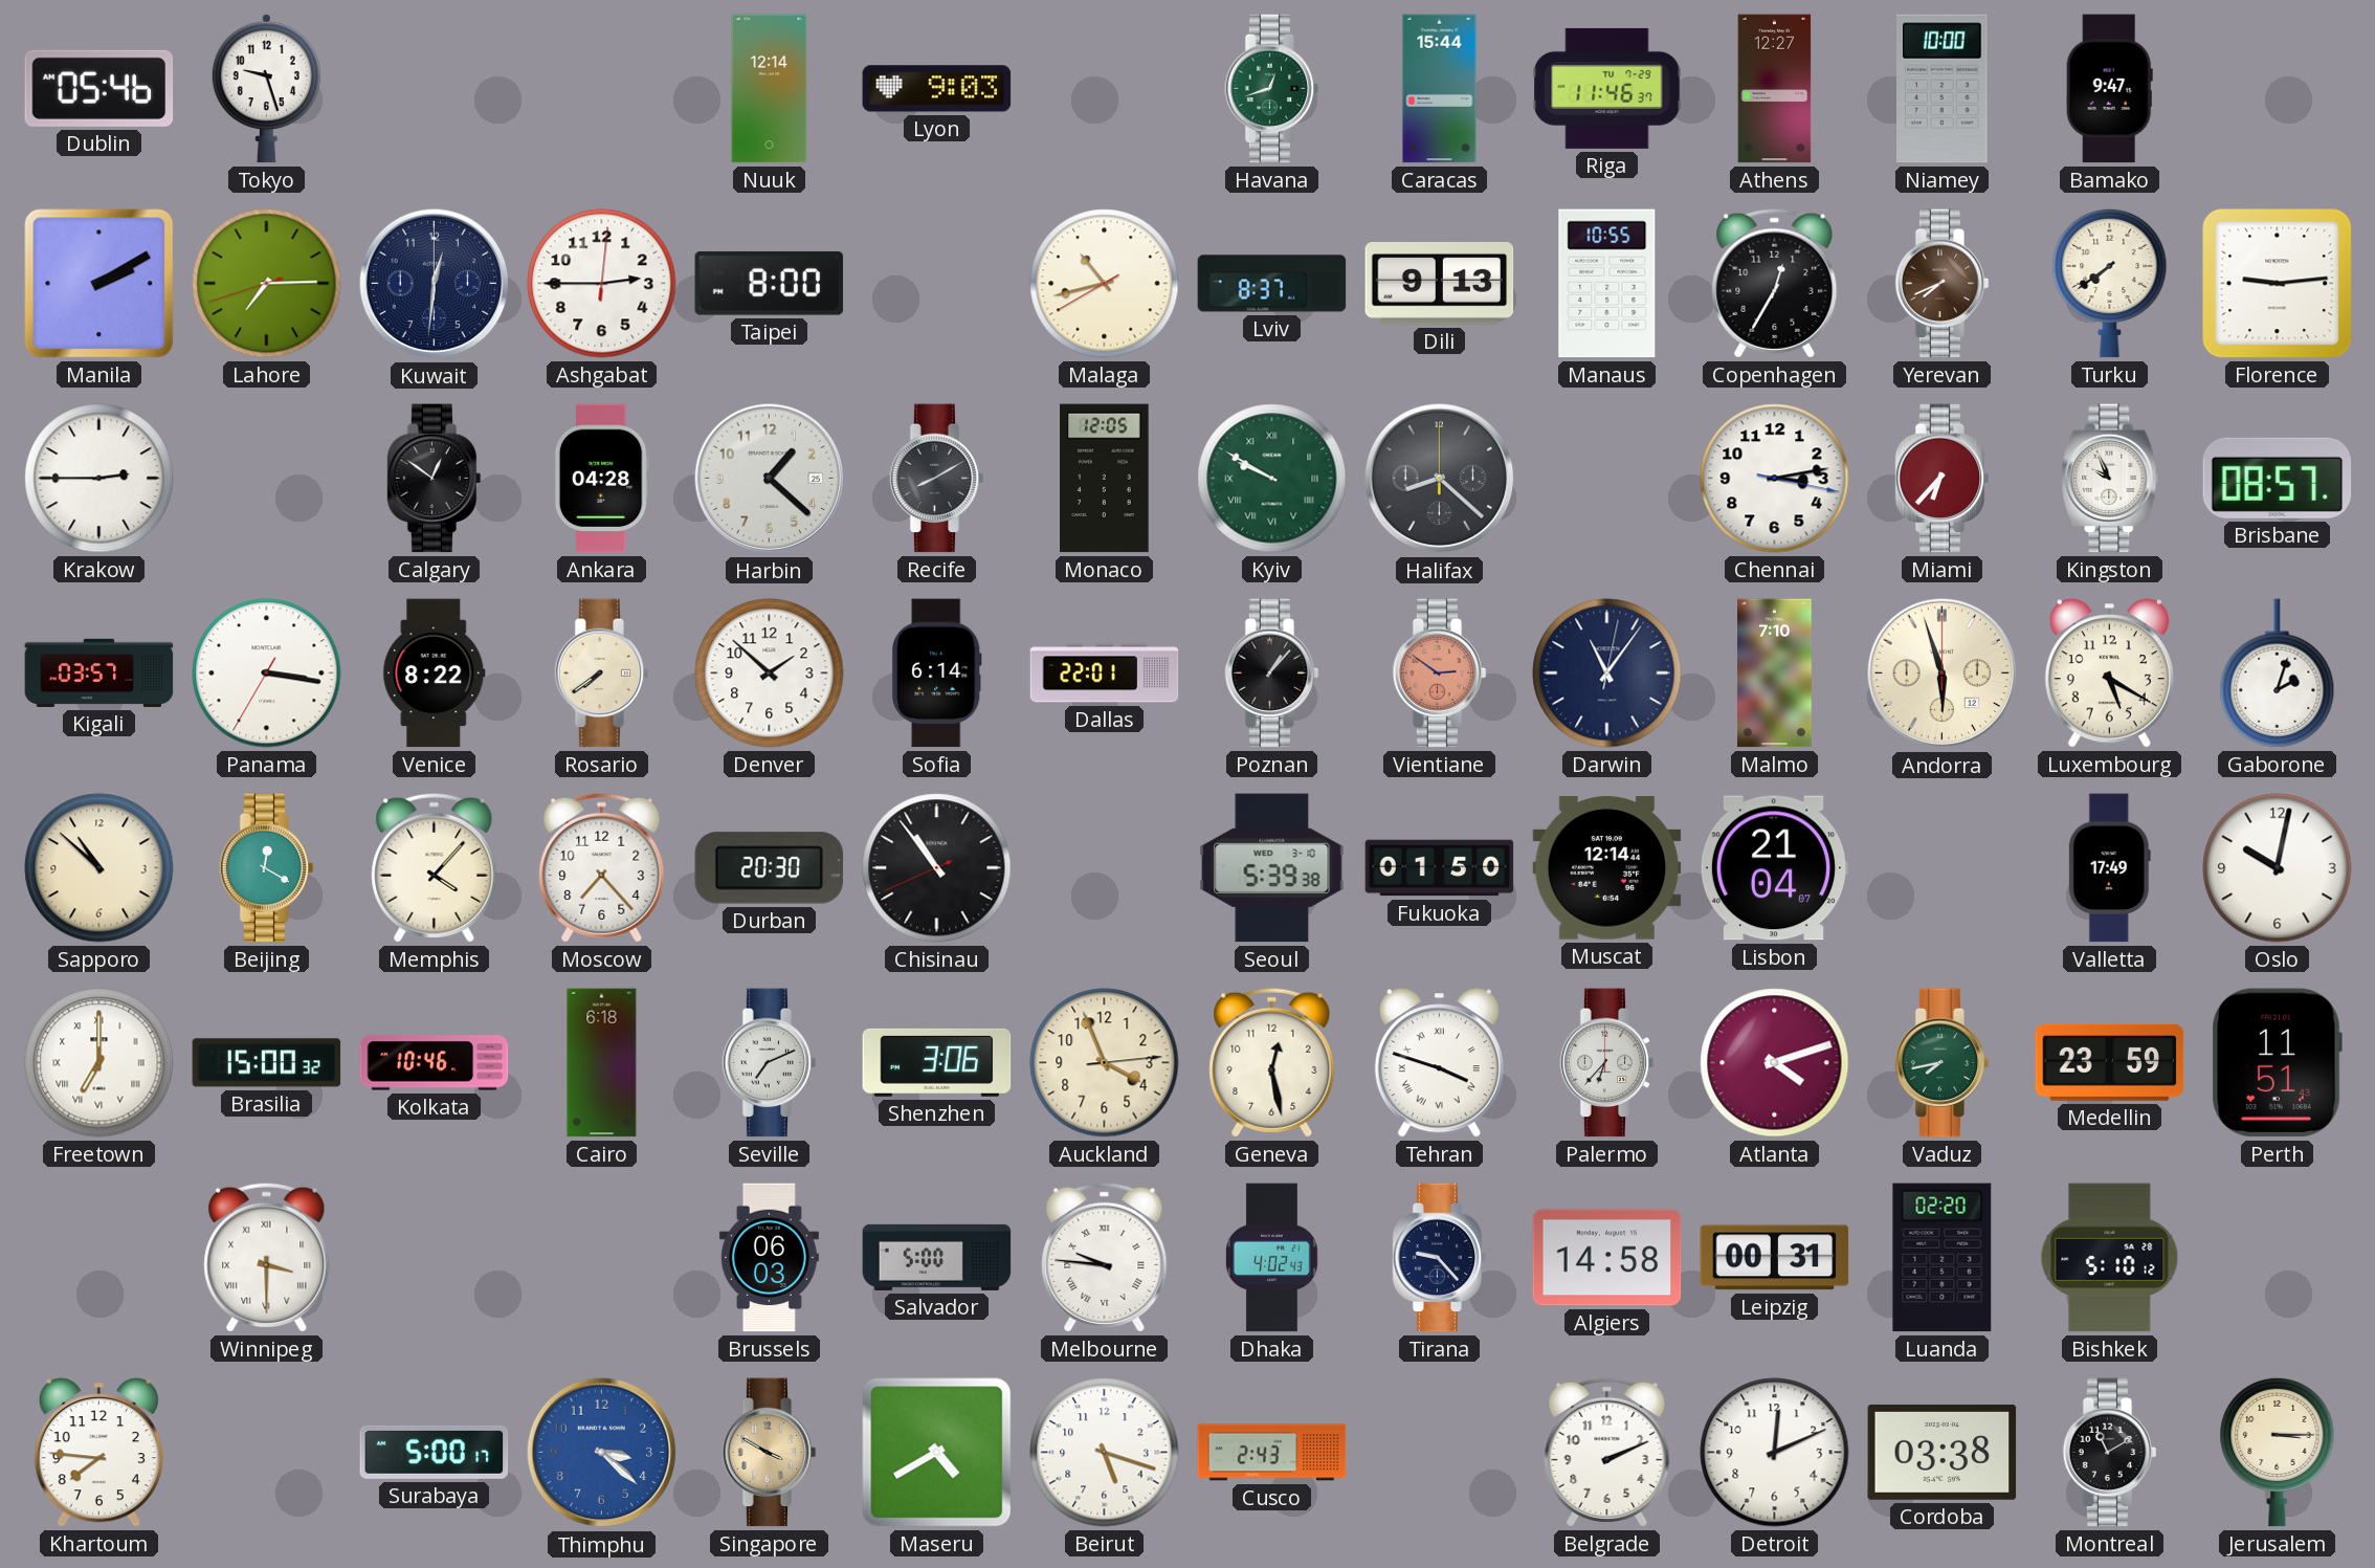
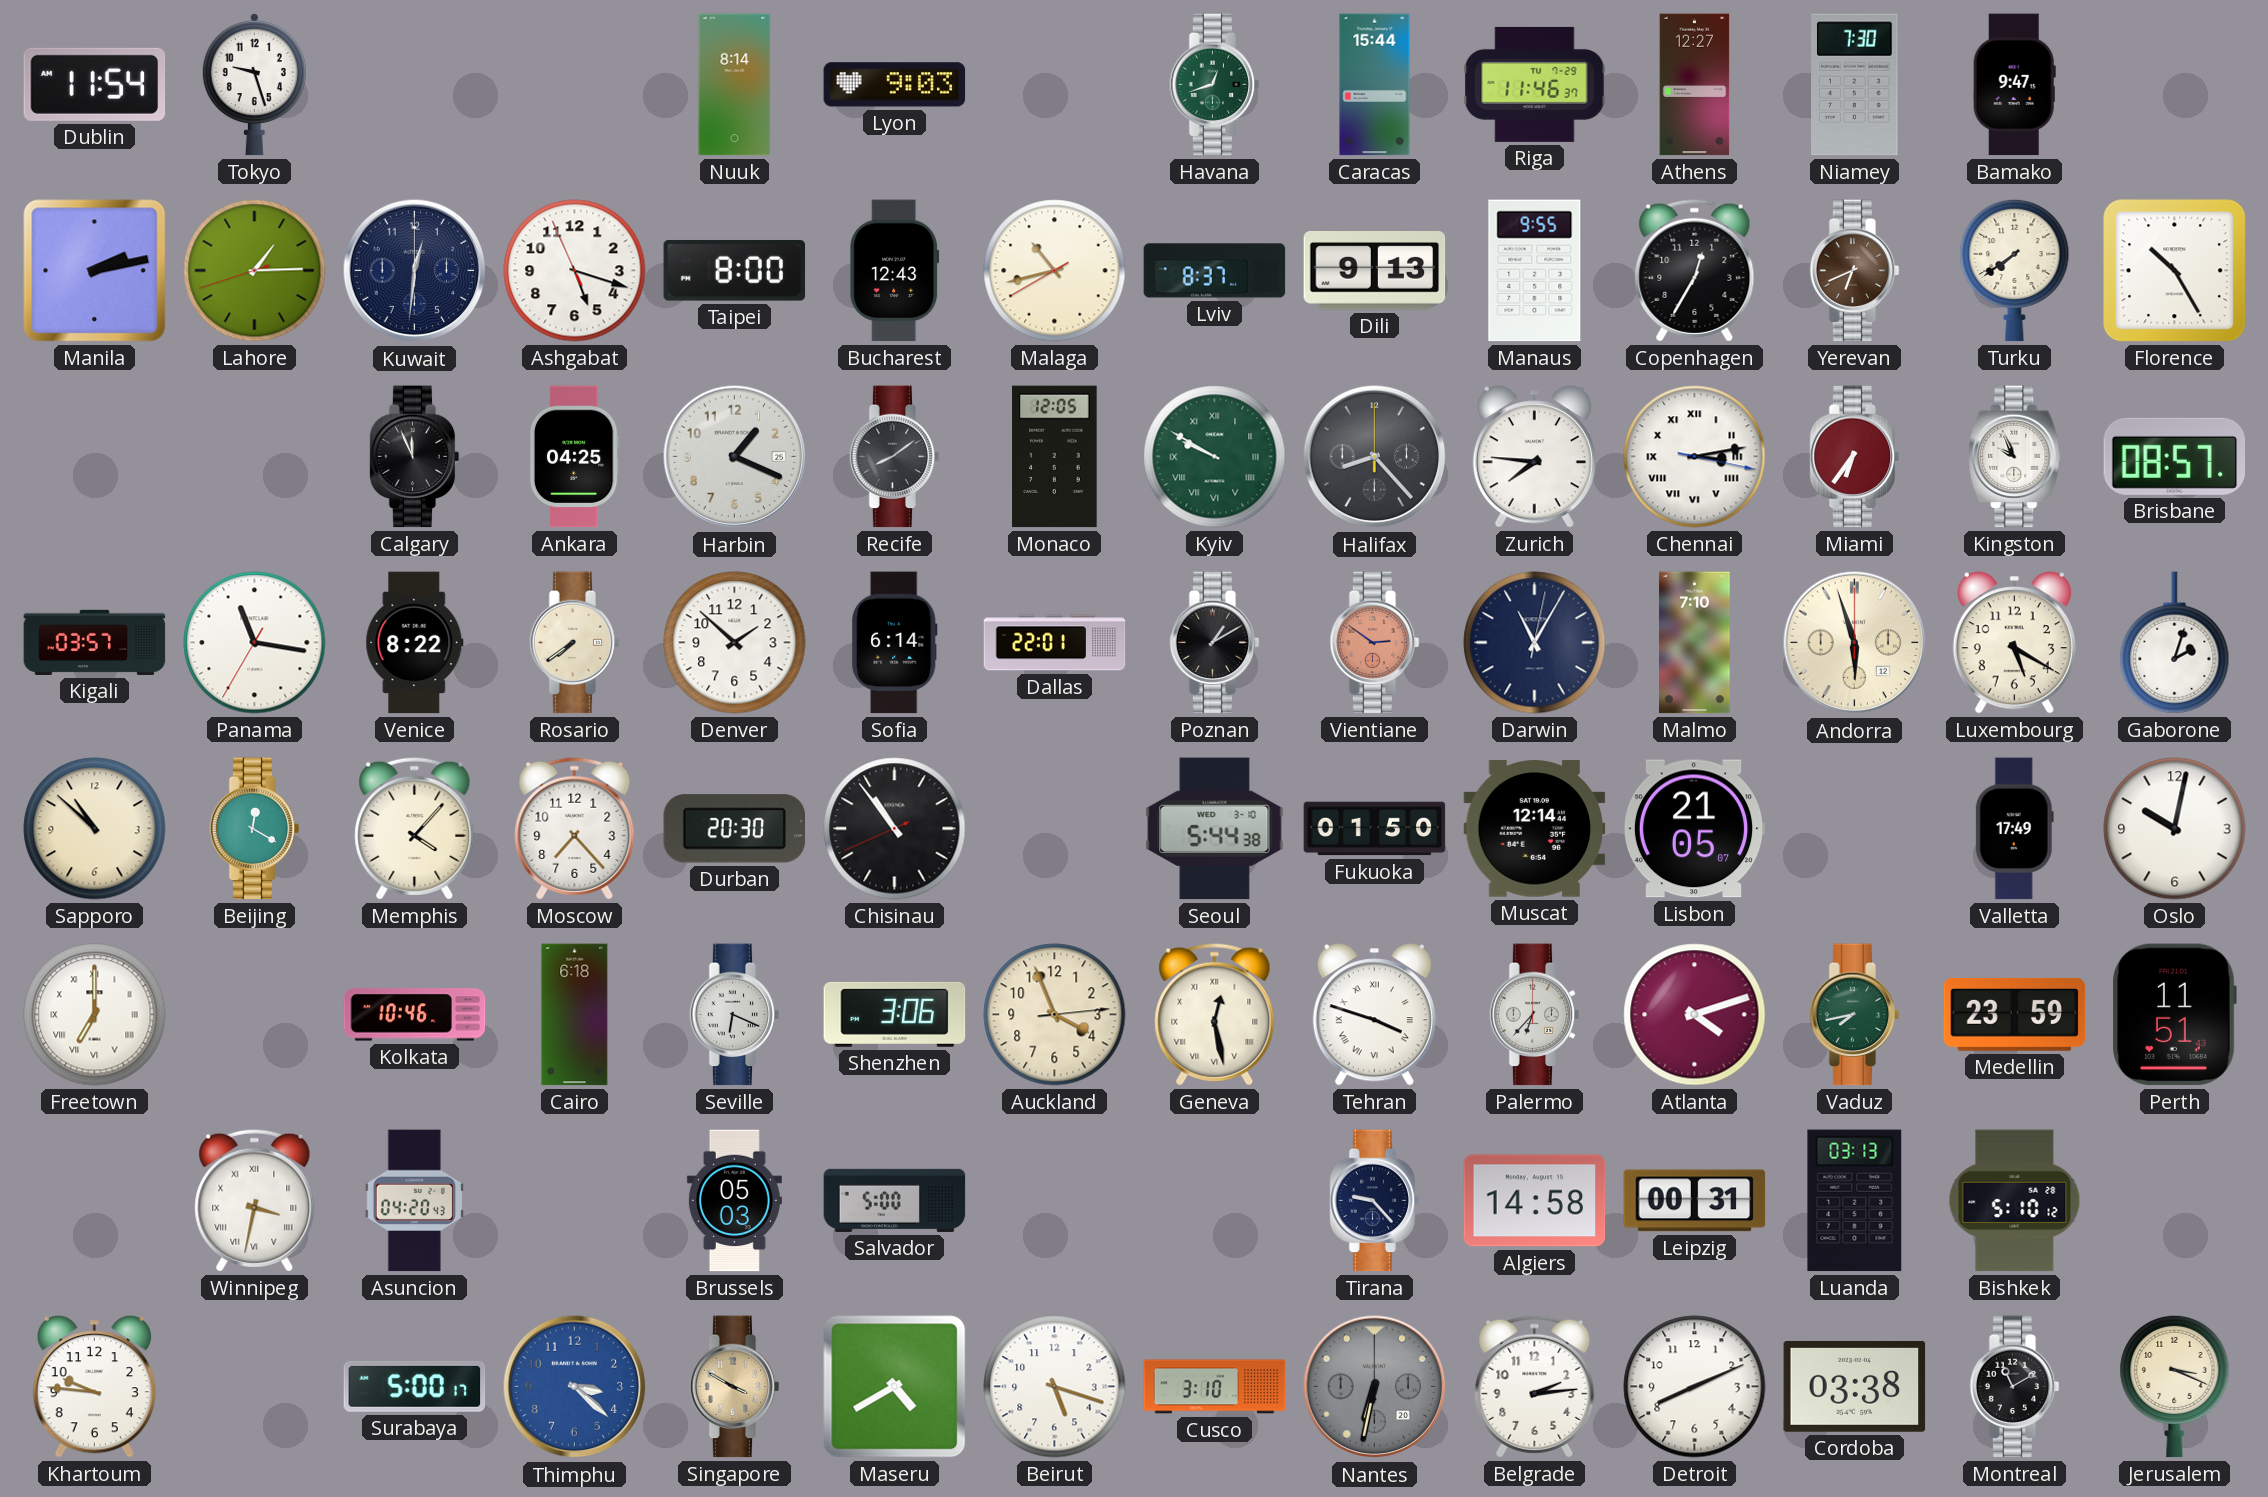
Dublin: 05:46 -> 11:54 (95, 84)
Nuuk: 12:14 -> 8:14 (735, 85)
Niamey: 10:00 -> 7:30 (1855, 85)
Manila: 2:10 -> 2:13 (95, 271)
Lahore: 7:14 -> 1:14 (255, 271)
Ashgabat: 2:45 -> 5:17 (575, 271)
Bucharest: none -> 12:43 (895, 271)
Manaus: 10:55 -> 9:55 (1535, 271)
Yerevan: 7:41 -> 6:41 (1855, 271)
Florence: 9:14 -> 10:25 (2175, 271)
Krakow: 2:45 -> none (99, 479)
Calgary: 12:51 -> 11:56 (415, 457)
Ankara: 04:28 -> 04:25 (574, 457)
Harbin: 1:22 -> 1:19 (735, 457)
Recife: 8:10 -> 8:09 (895, 457)
Halifax: 8:22 -> 8:23 (1375, 457)
Zurich: none -> 7:46 (1534, 457)
Chennai numerals: Arabic -> Roman (1695, 457)
Miami: 6:37 -> 6:36 (1855, 457)
Panama: 3:16 -> 11:16 (255, 643)
Poznan: 1:07 -> 1:10 (1215, 643)
Darwin: 11:06 -> 11:05 (1535, 643)
Seoul: 5:39 -> 5:44 (1215, 829)
Lisbon: 21:04 -> 21:05 (1694, 829)
Brasilia: 15:00 -> none (267, 1063)
Seville: 7:11 -> 6:19 (735, 1015)
Geneva numerals: Arabic -> Roman (1215, 1014)
Winnipeg: 3:30 -> 3:32 (255, 1200)
Asuncion: none -> 04:20 (414, 1201)
Brussels: 06:03 -> 05:03 (734, 1201)
Melbourne: 9:46 -> none (1105, 1257)
Dhaka: 4:02 -> none (1272, 1258)
Luanda: 02:20 -> 03:13 (1855, 1201)
Khartoum: 7:46 -> 9:46 (94, 1387)
Cusco: 2:43 -> 3:10 (1215, 1387)
Nantes: none -> 6:32 (1375, 1387)
Belgrade: 2:11 -> 2:14 (1535, 1386)
Detroit: 12:11 -> 8:11 (1695, 1387)
Jerusalem: 3:15 -> 3:19 (2175, 1386)
